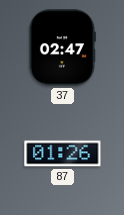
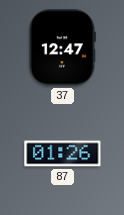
37: 02:47 -> 12:47 (62, 48)
